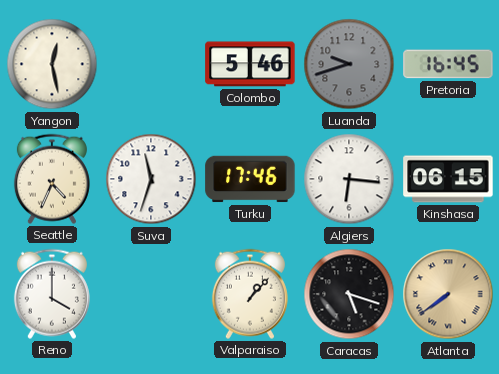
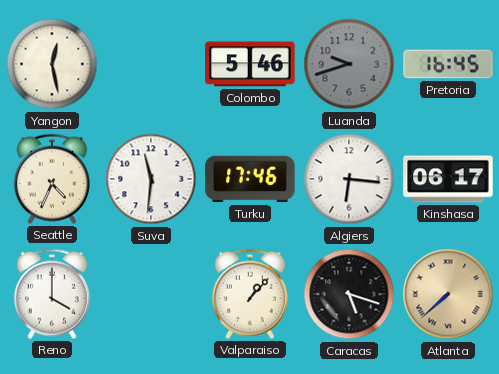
Suva: 11:33 -> 11:31 (151, 179)
Kinshasa: 06:15 -> 06:17 (448, 179)
Atlanta: 7:39 -> 7:38 (448, 294)
